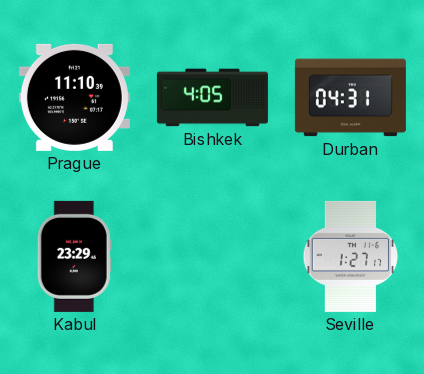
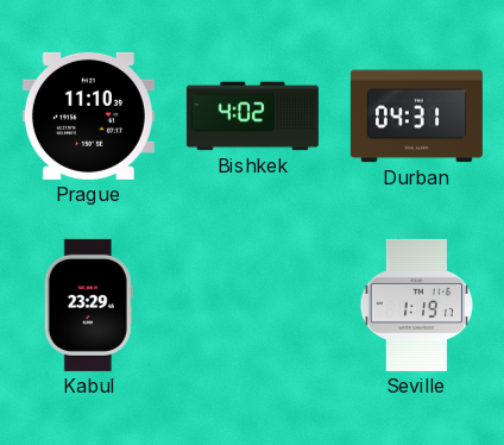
Bishkek: 4:05 -> 4:02 (252, 117)
Seville: 1:27 -> 1:19 (417, 305)
